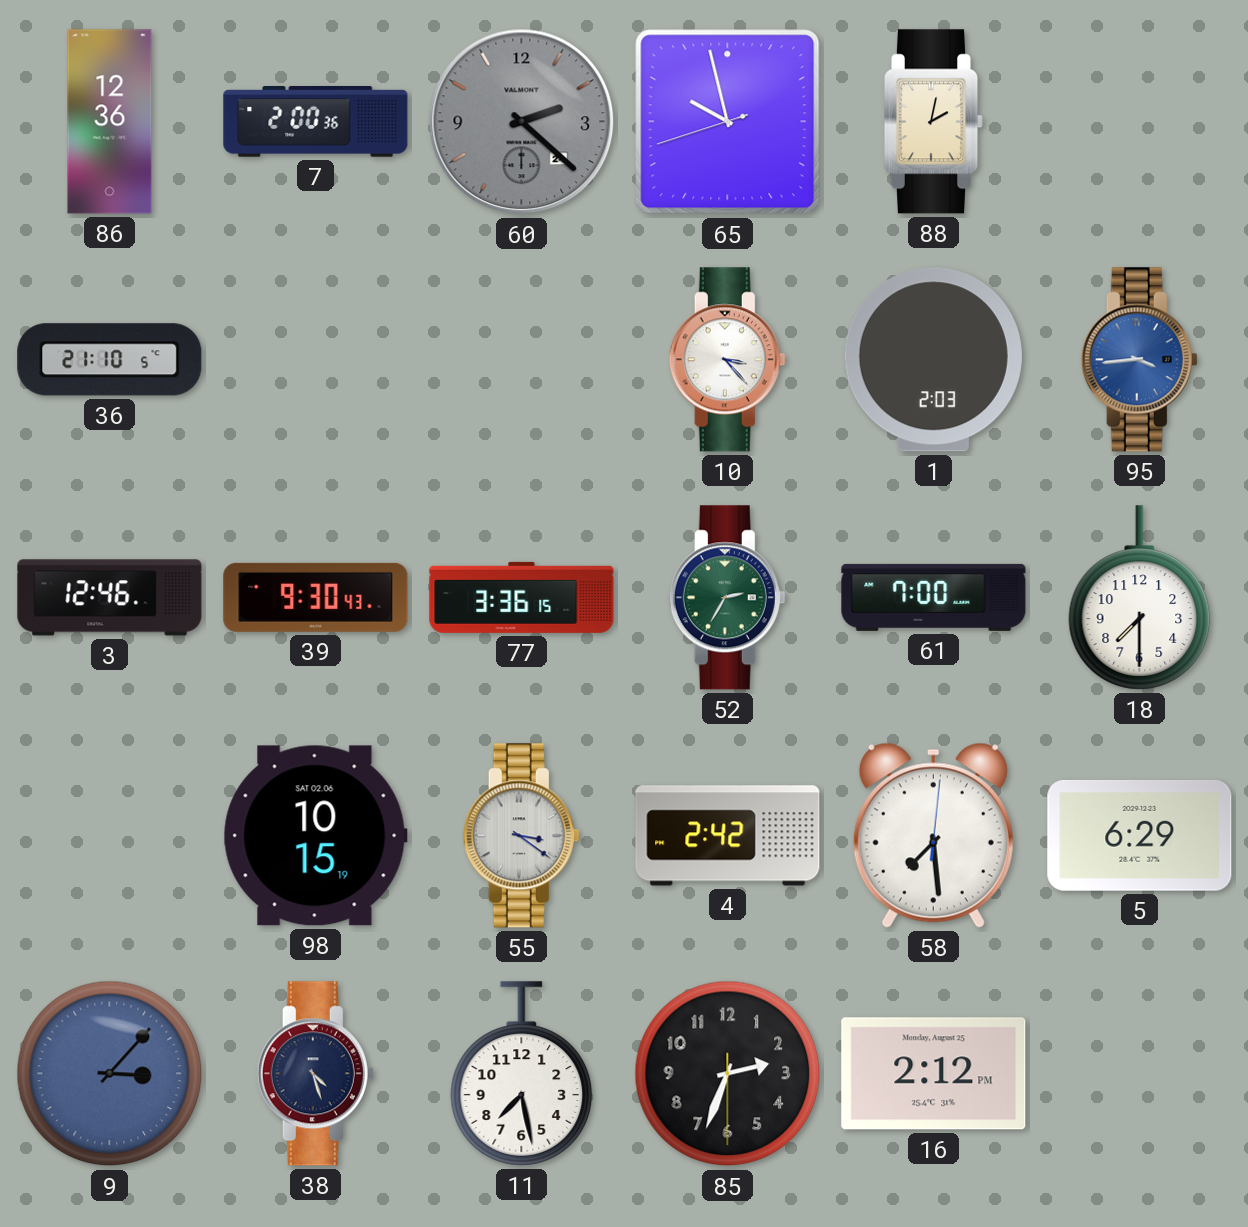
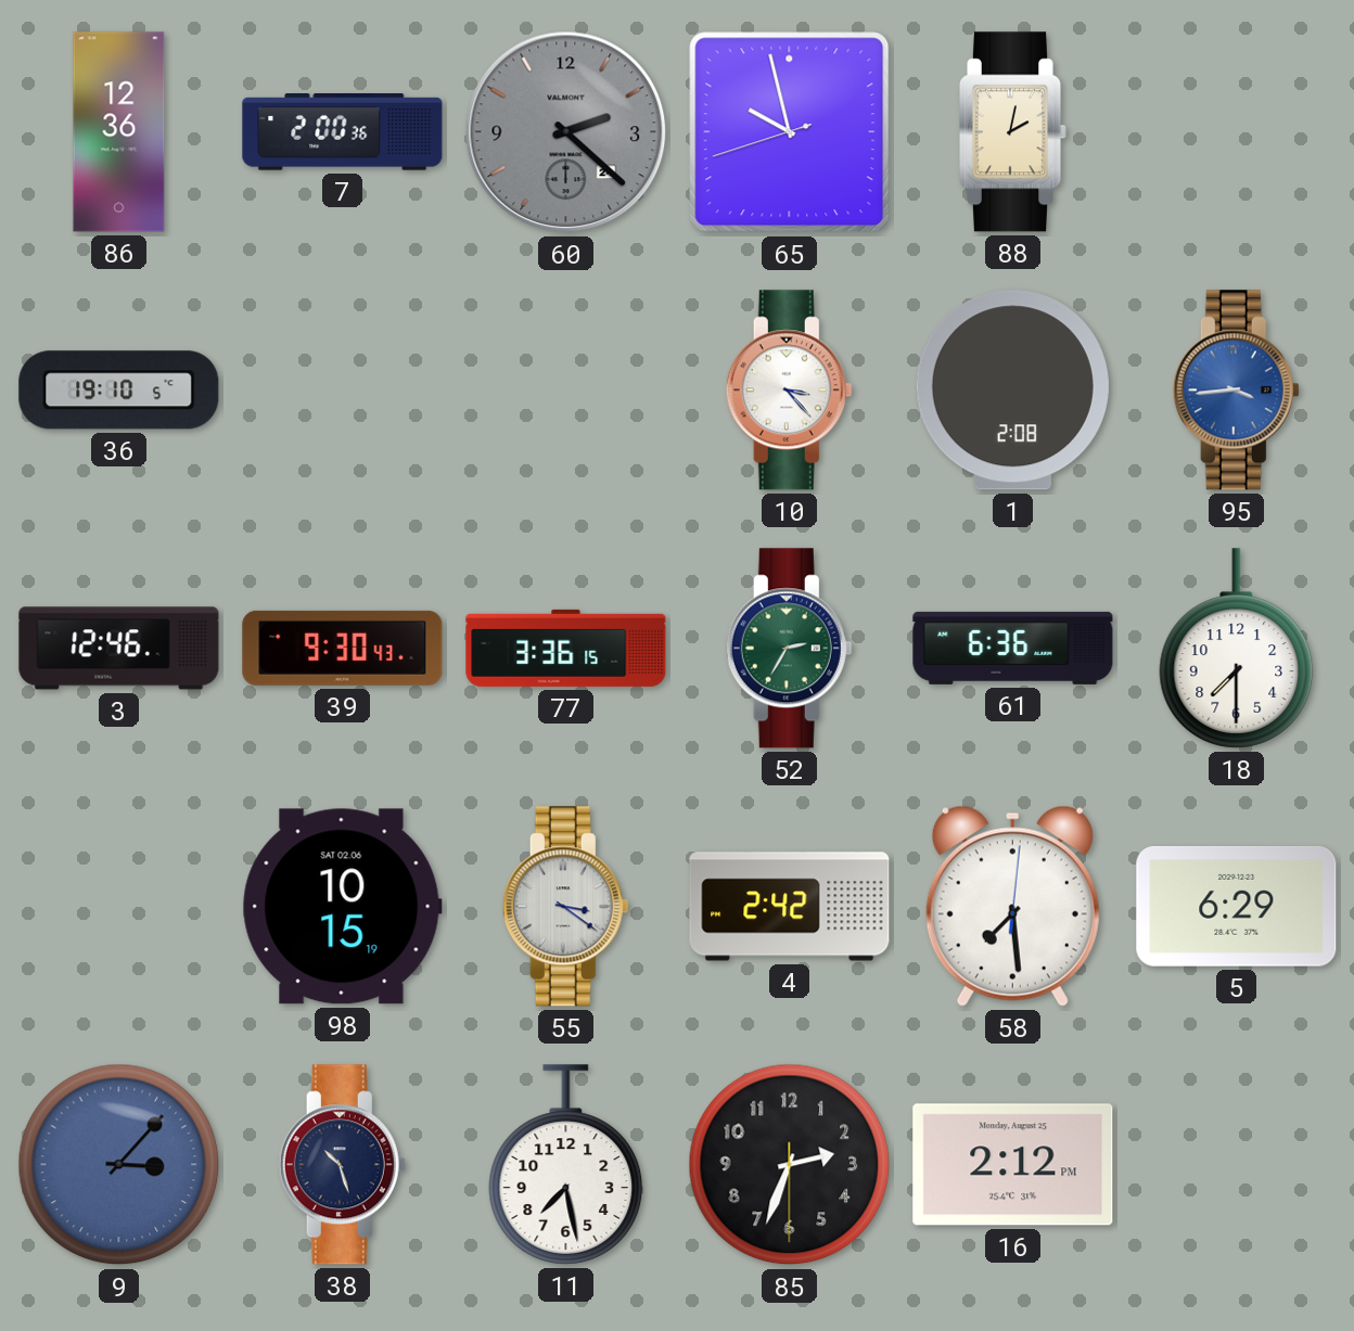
36: 21:10 -> 19:10 (119, 391)
1: 2:03 -> 2:08 (1012, 391)
61: 7:00 -> 6:36 (1013, 648)
38: 4:27 -> 10:27 (342, 1165)
